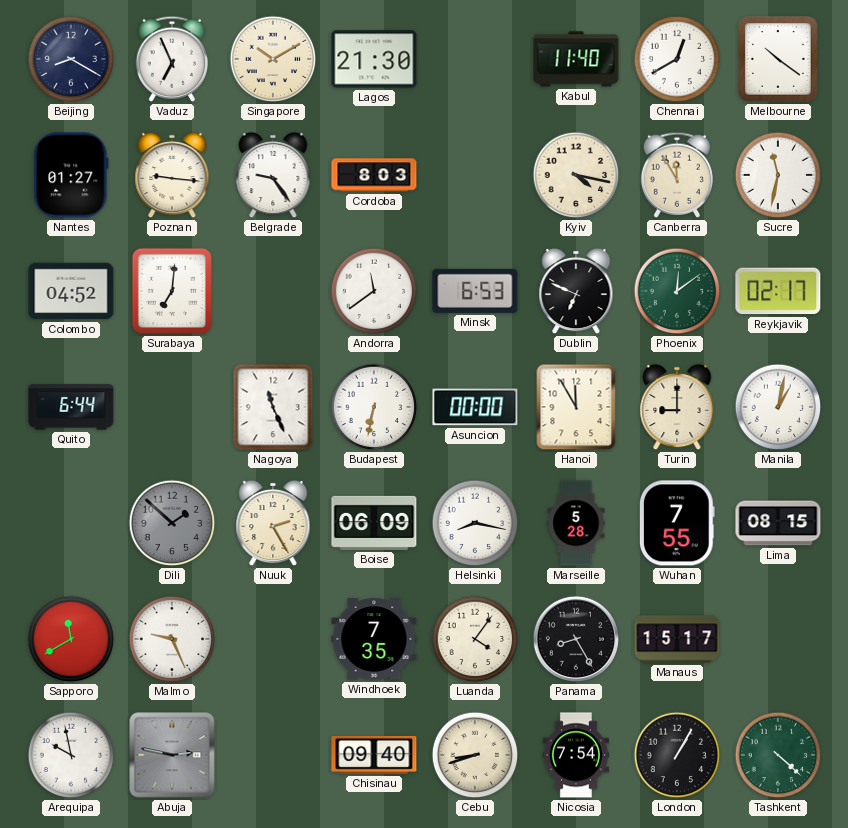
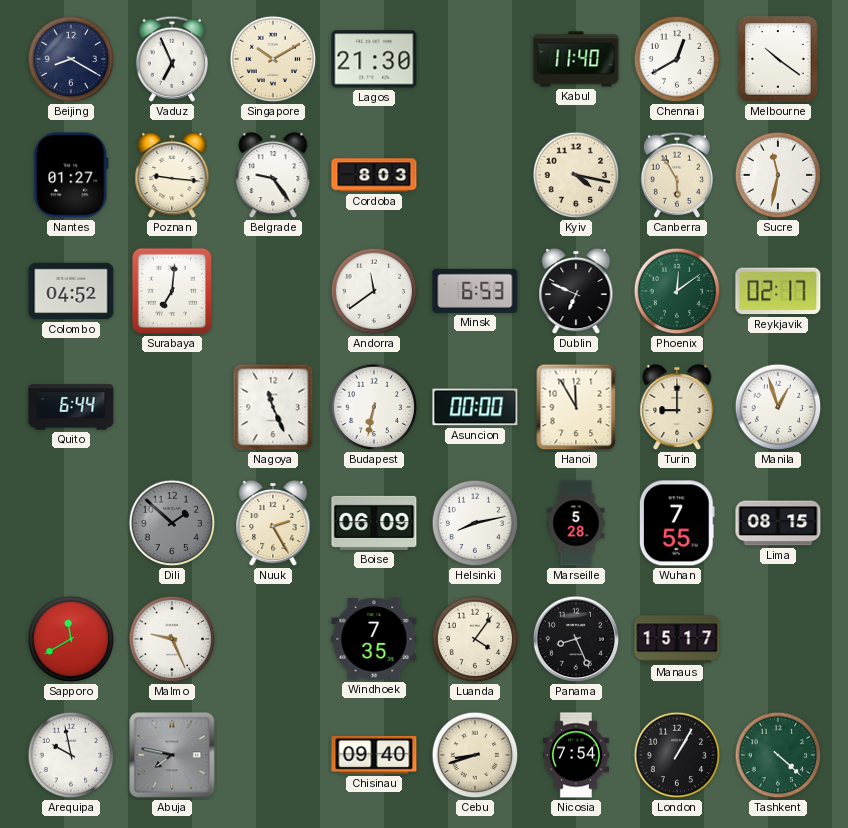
Canberra: 11:55 -> 5:55 (676, 175)
Manila: 1:02 -> 12:57 (778, 407)
Helsinki: 8:17 -> 8:13 (475, 523)
Panama: 8:25 -> 8:26 (576, 639)
Abuja: 2:47 -> 7:47 (172, 755)
